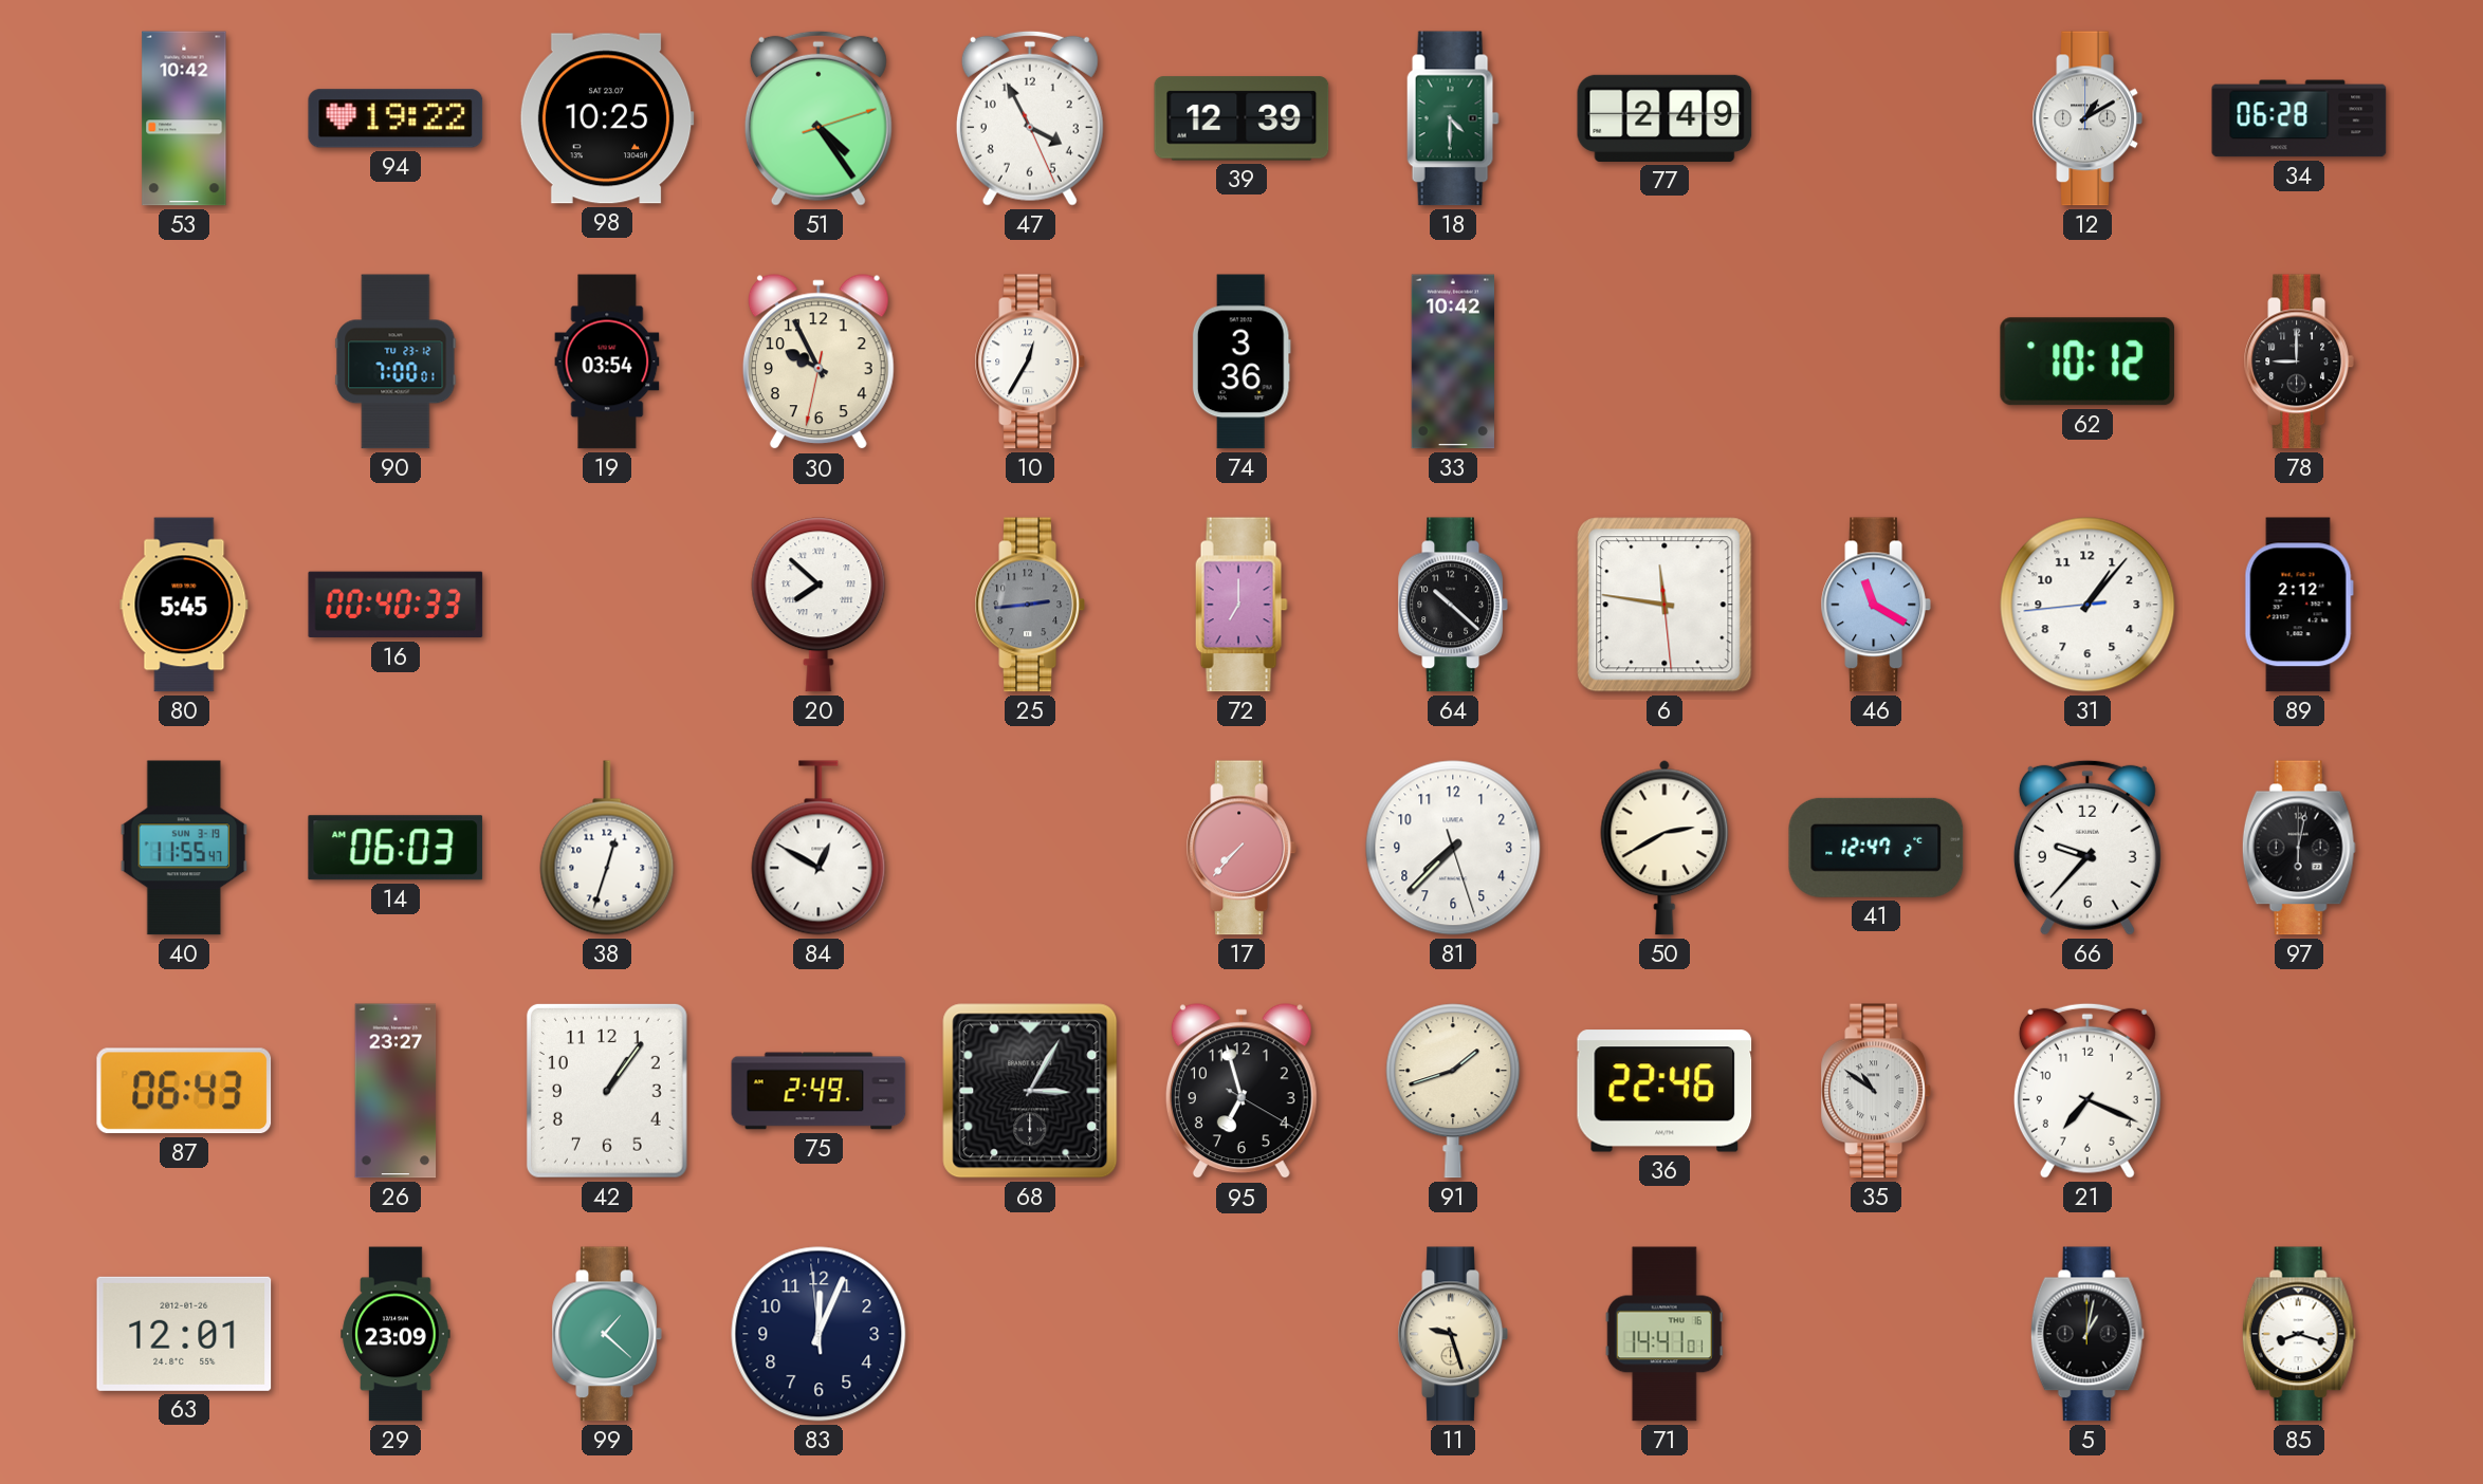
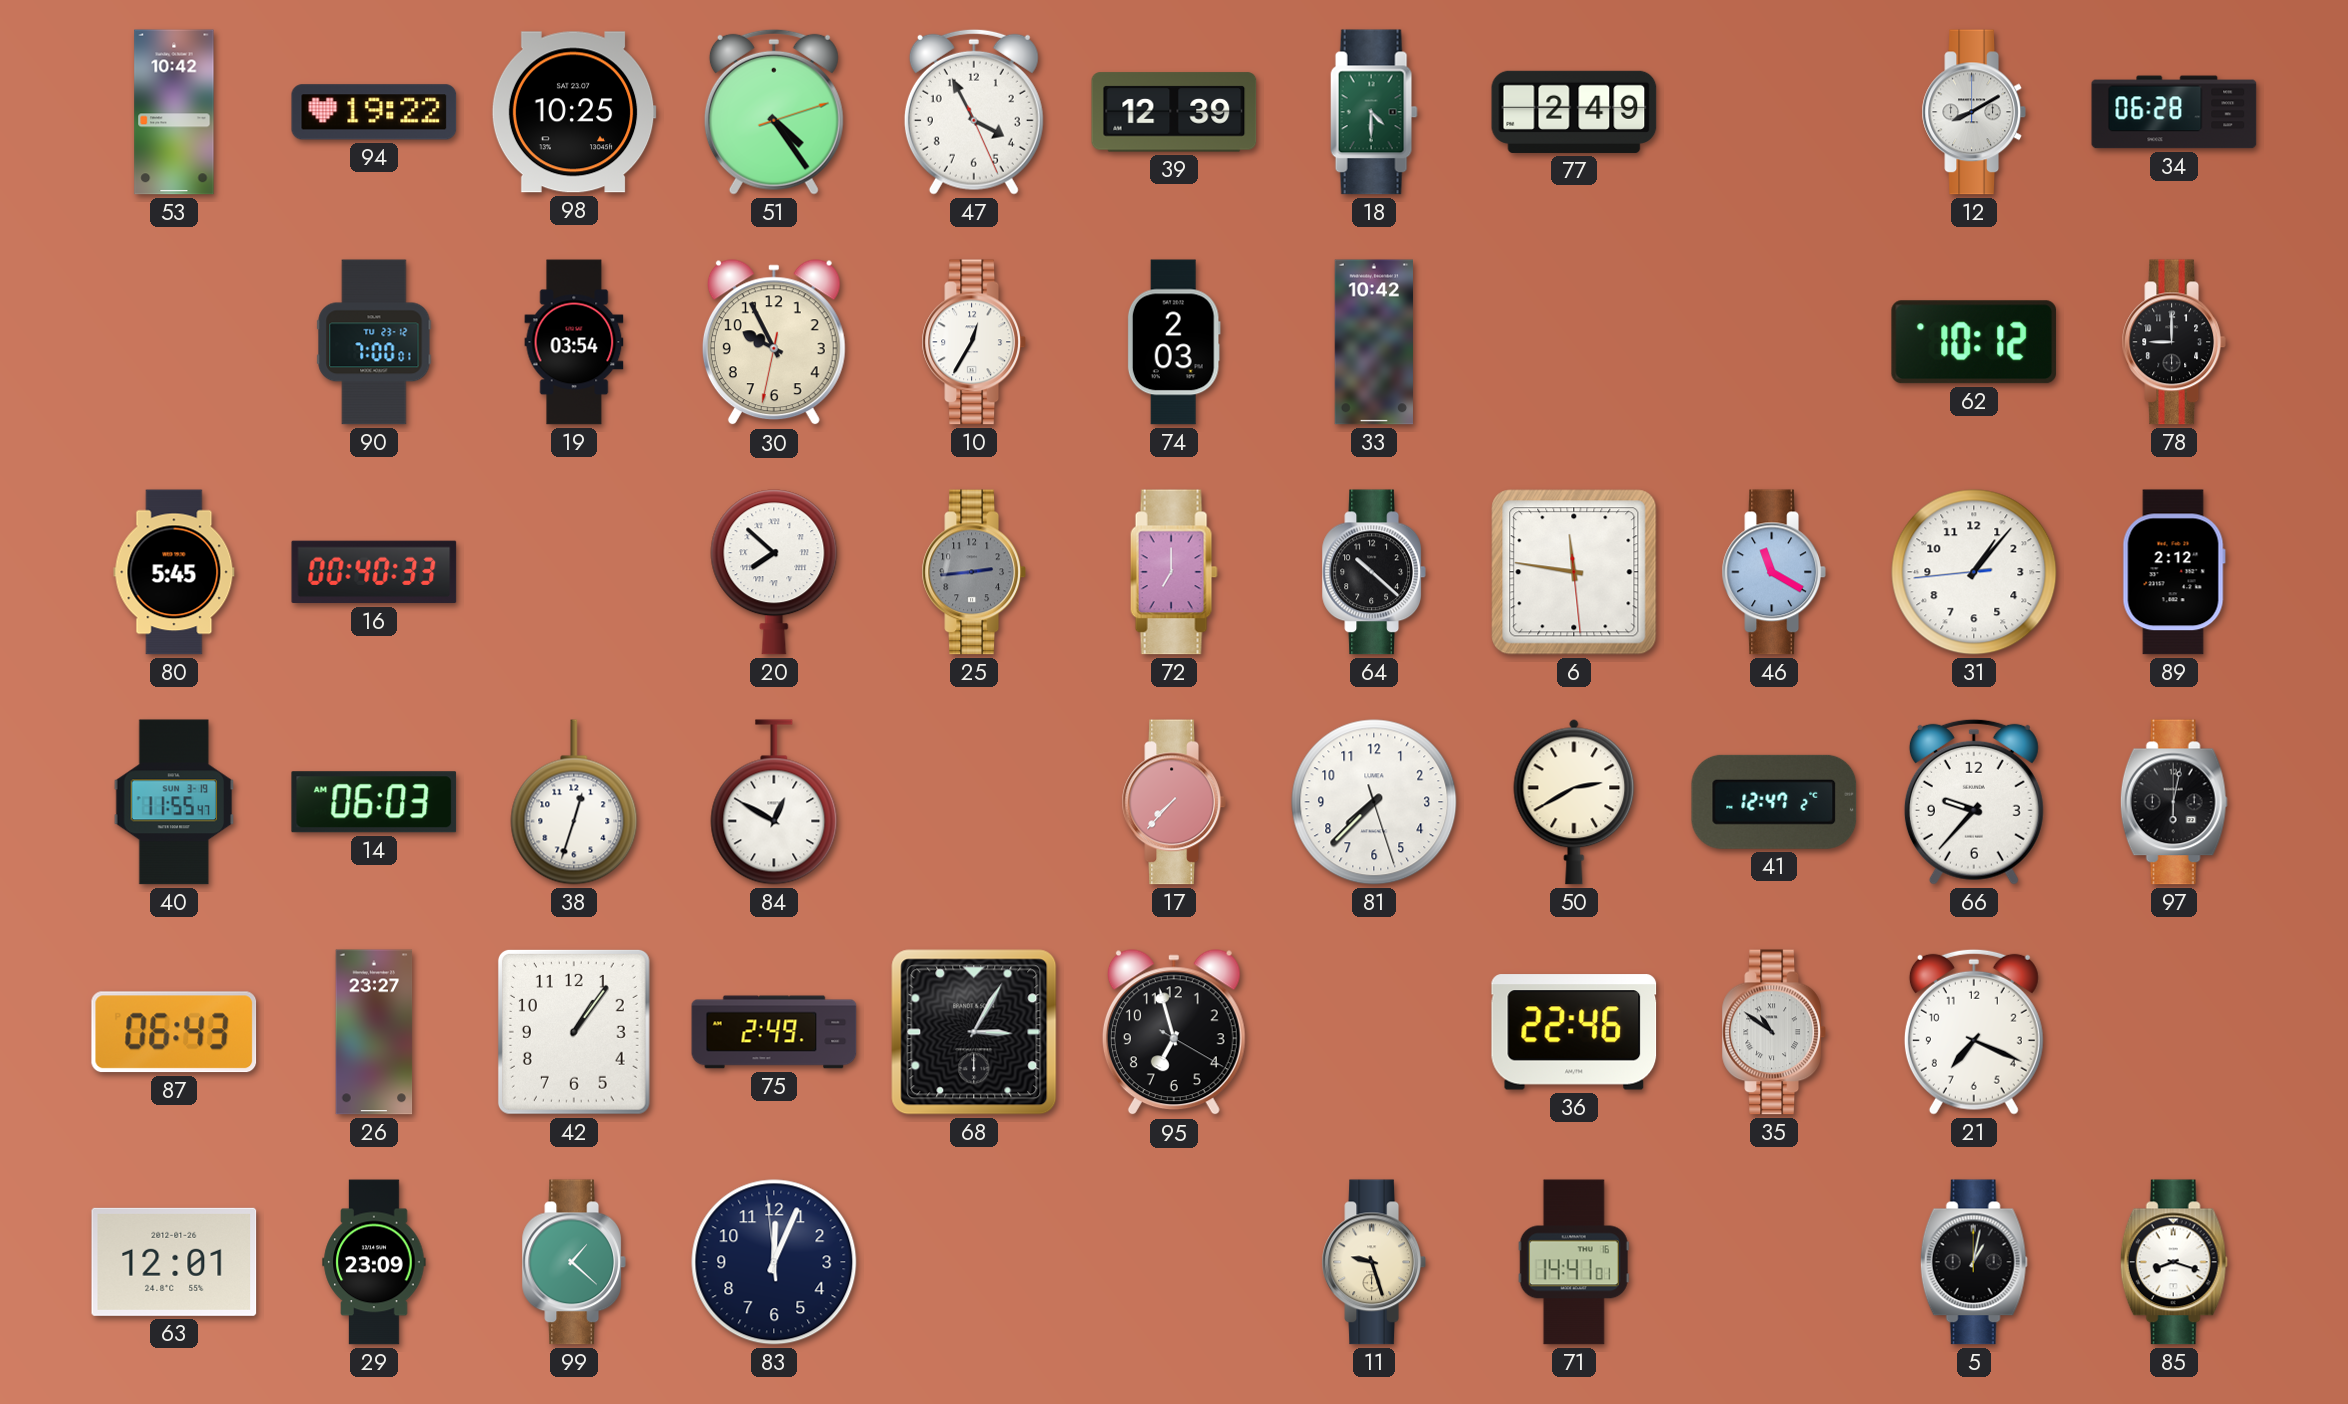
12: 1:10 -> 8:10 (1974, 112)
74: 3:36 -> 2:03 (1174, 342)
91: 1:42 -> none (1453, 1091)
